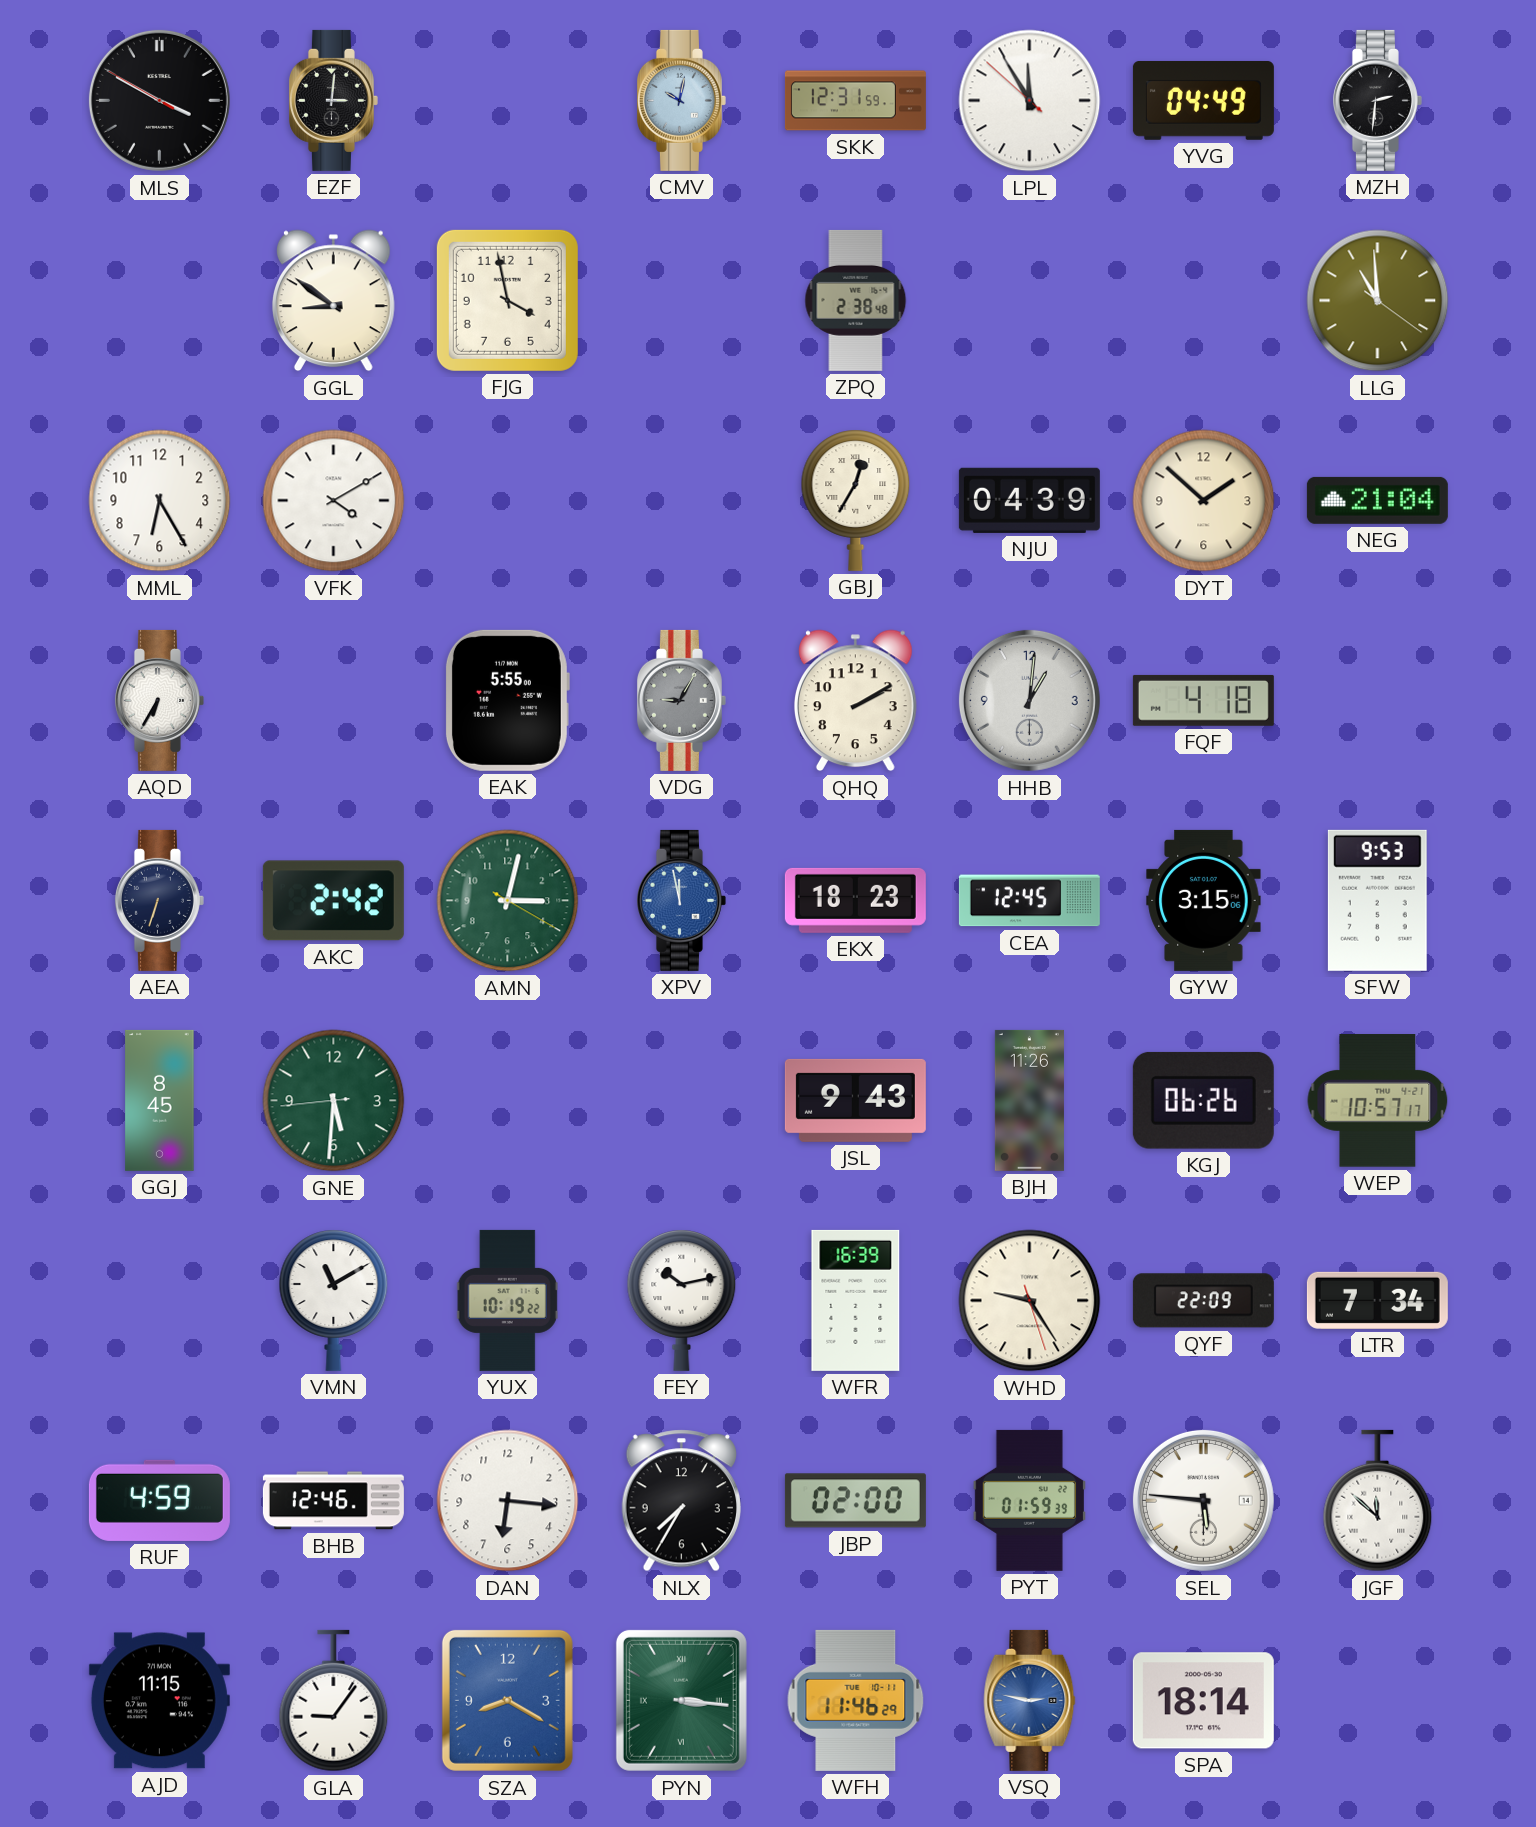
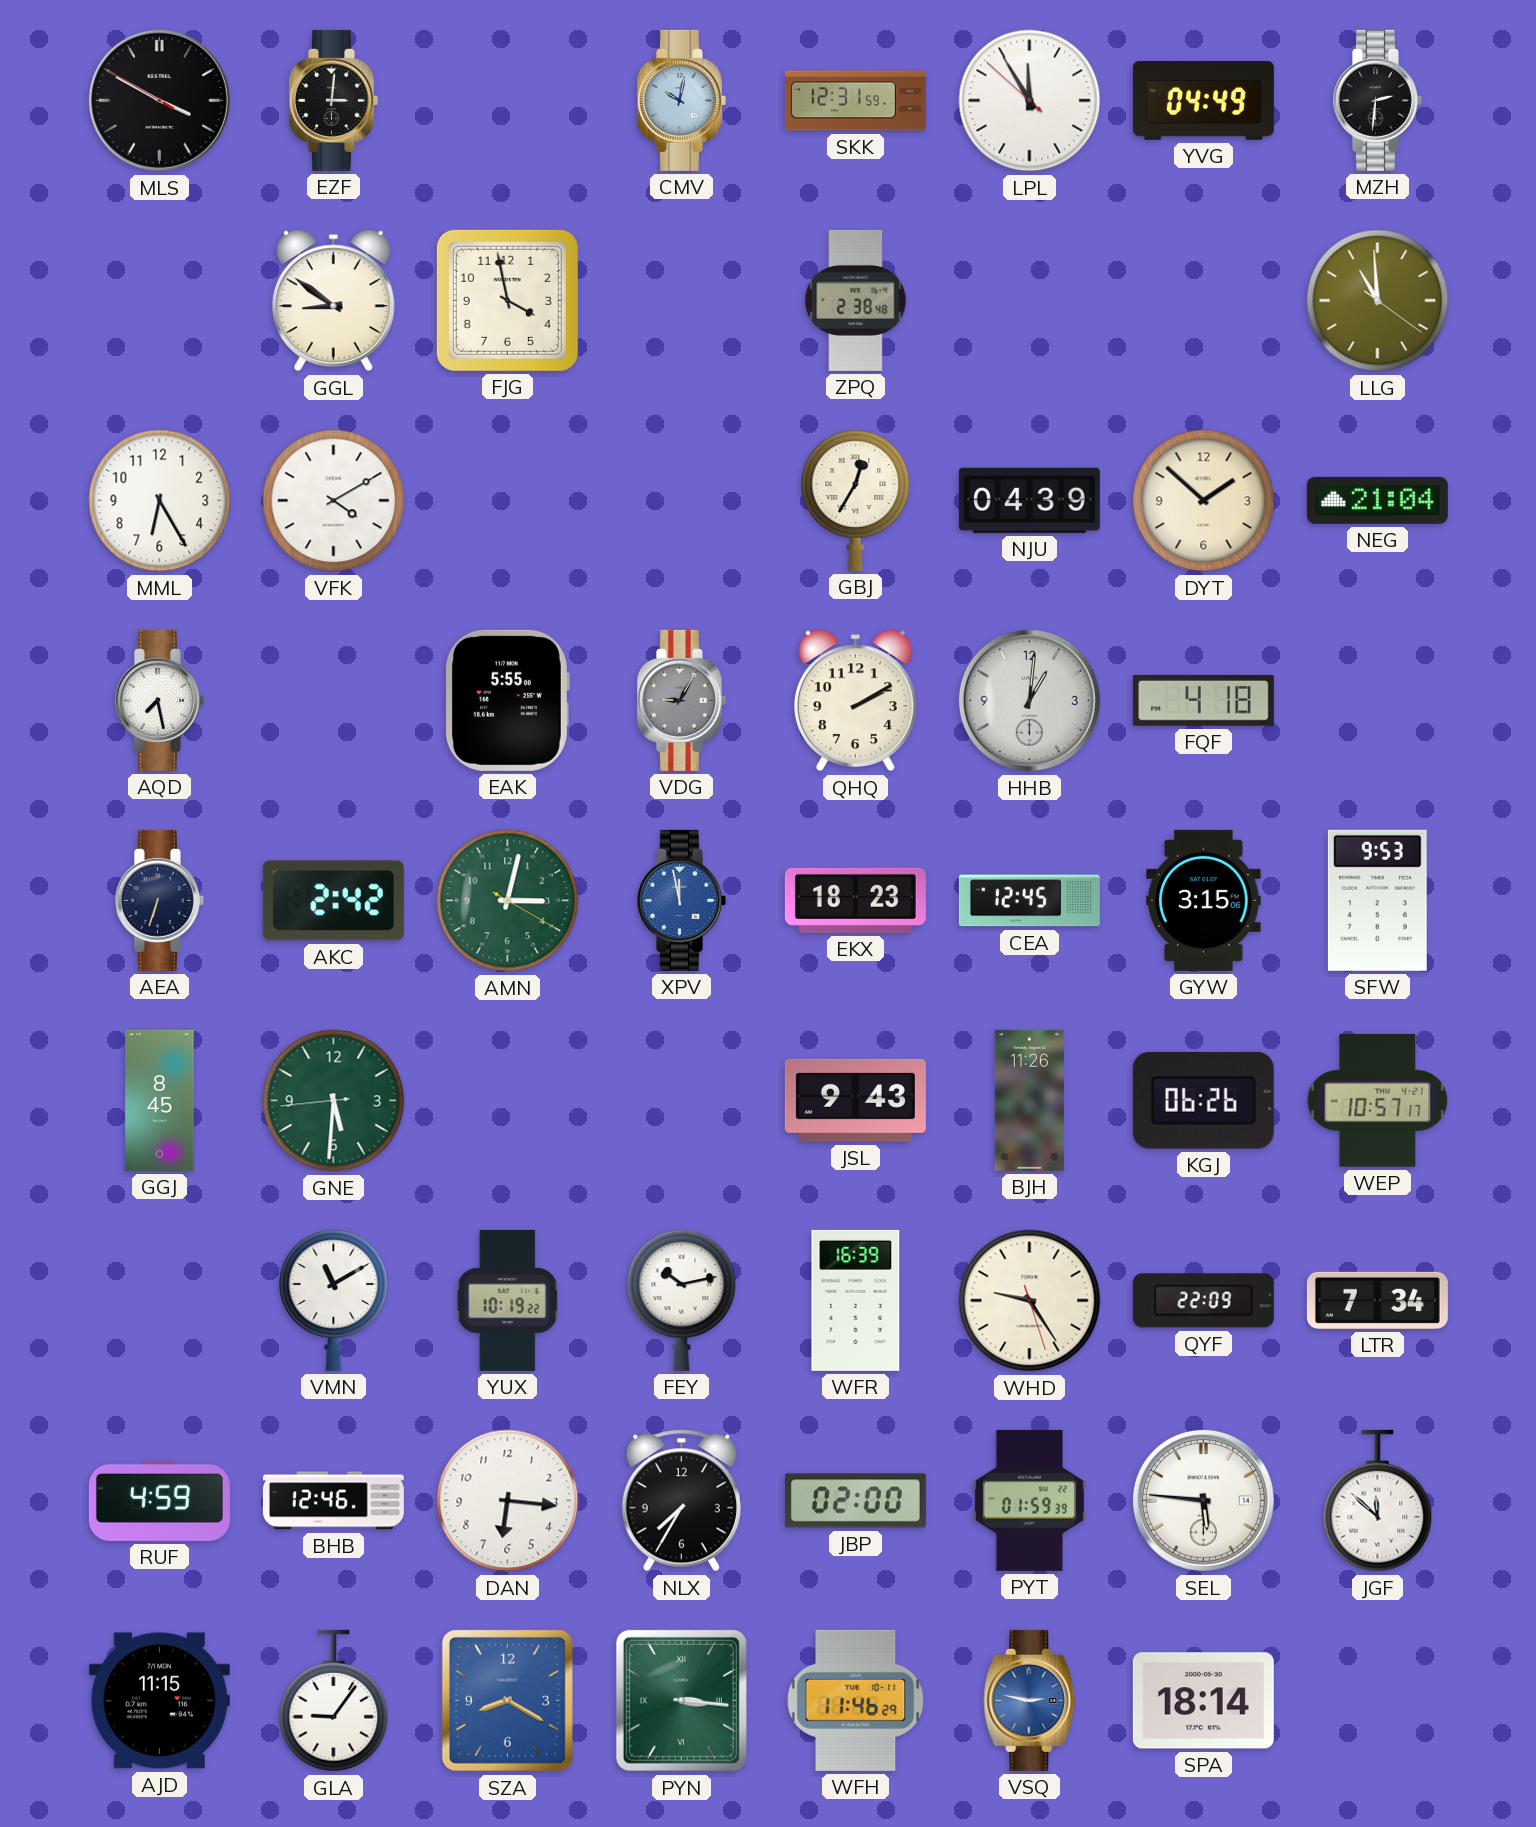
AQD: 6:35 -> 7:28 (159, 700)
